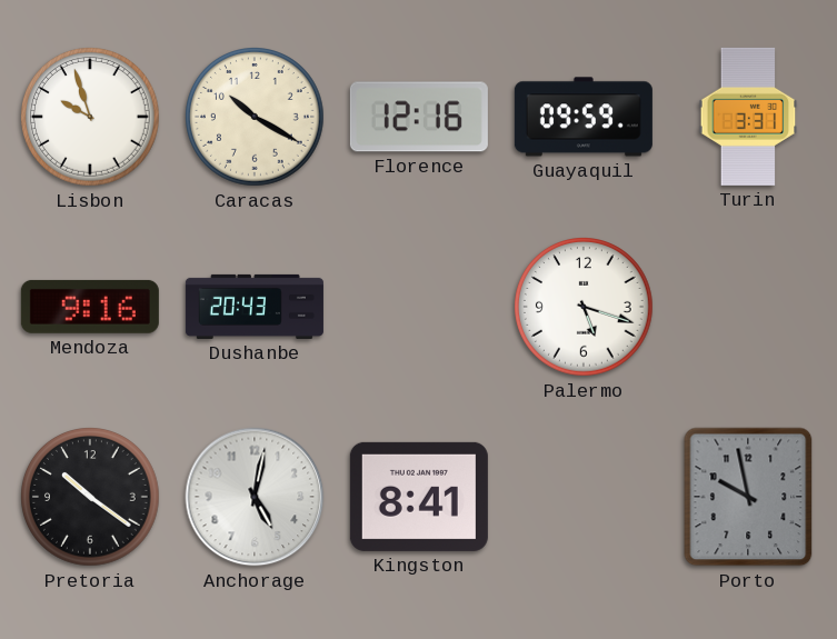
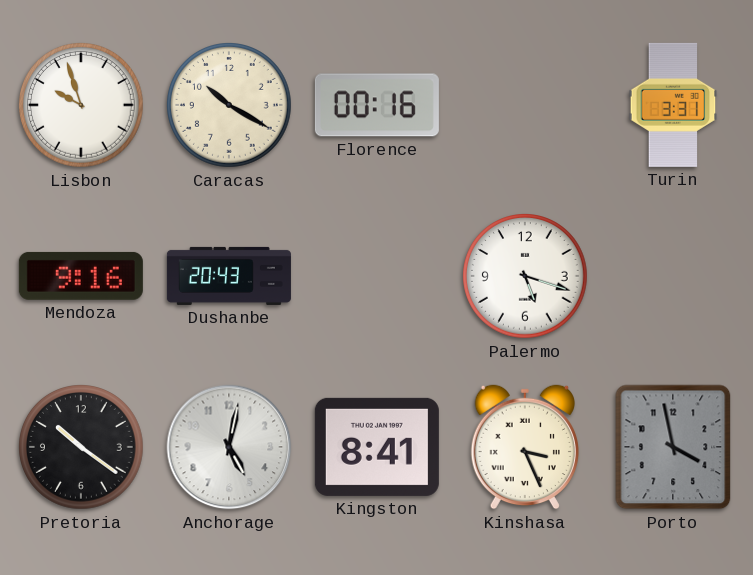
Florence: 12:16 -> 00:16 (377, 105)
Guayaquil: 09:59 -> none (584, 117)
Kinshasa: none -> 3:26 (525, 447)
Porto: 9:58 -> 3:58 (673, 447)
